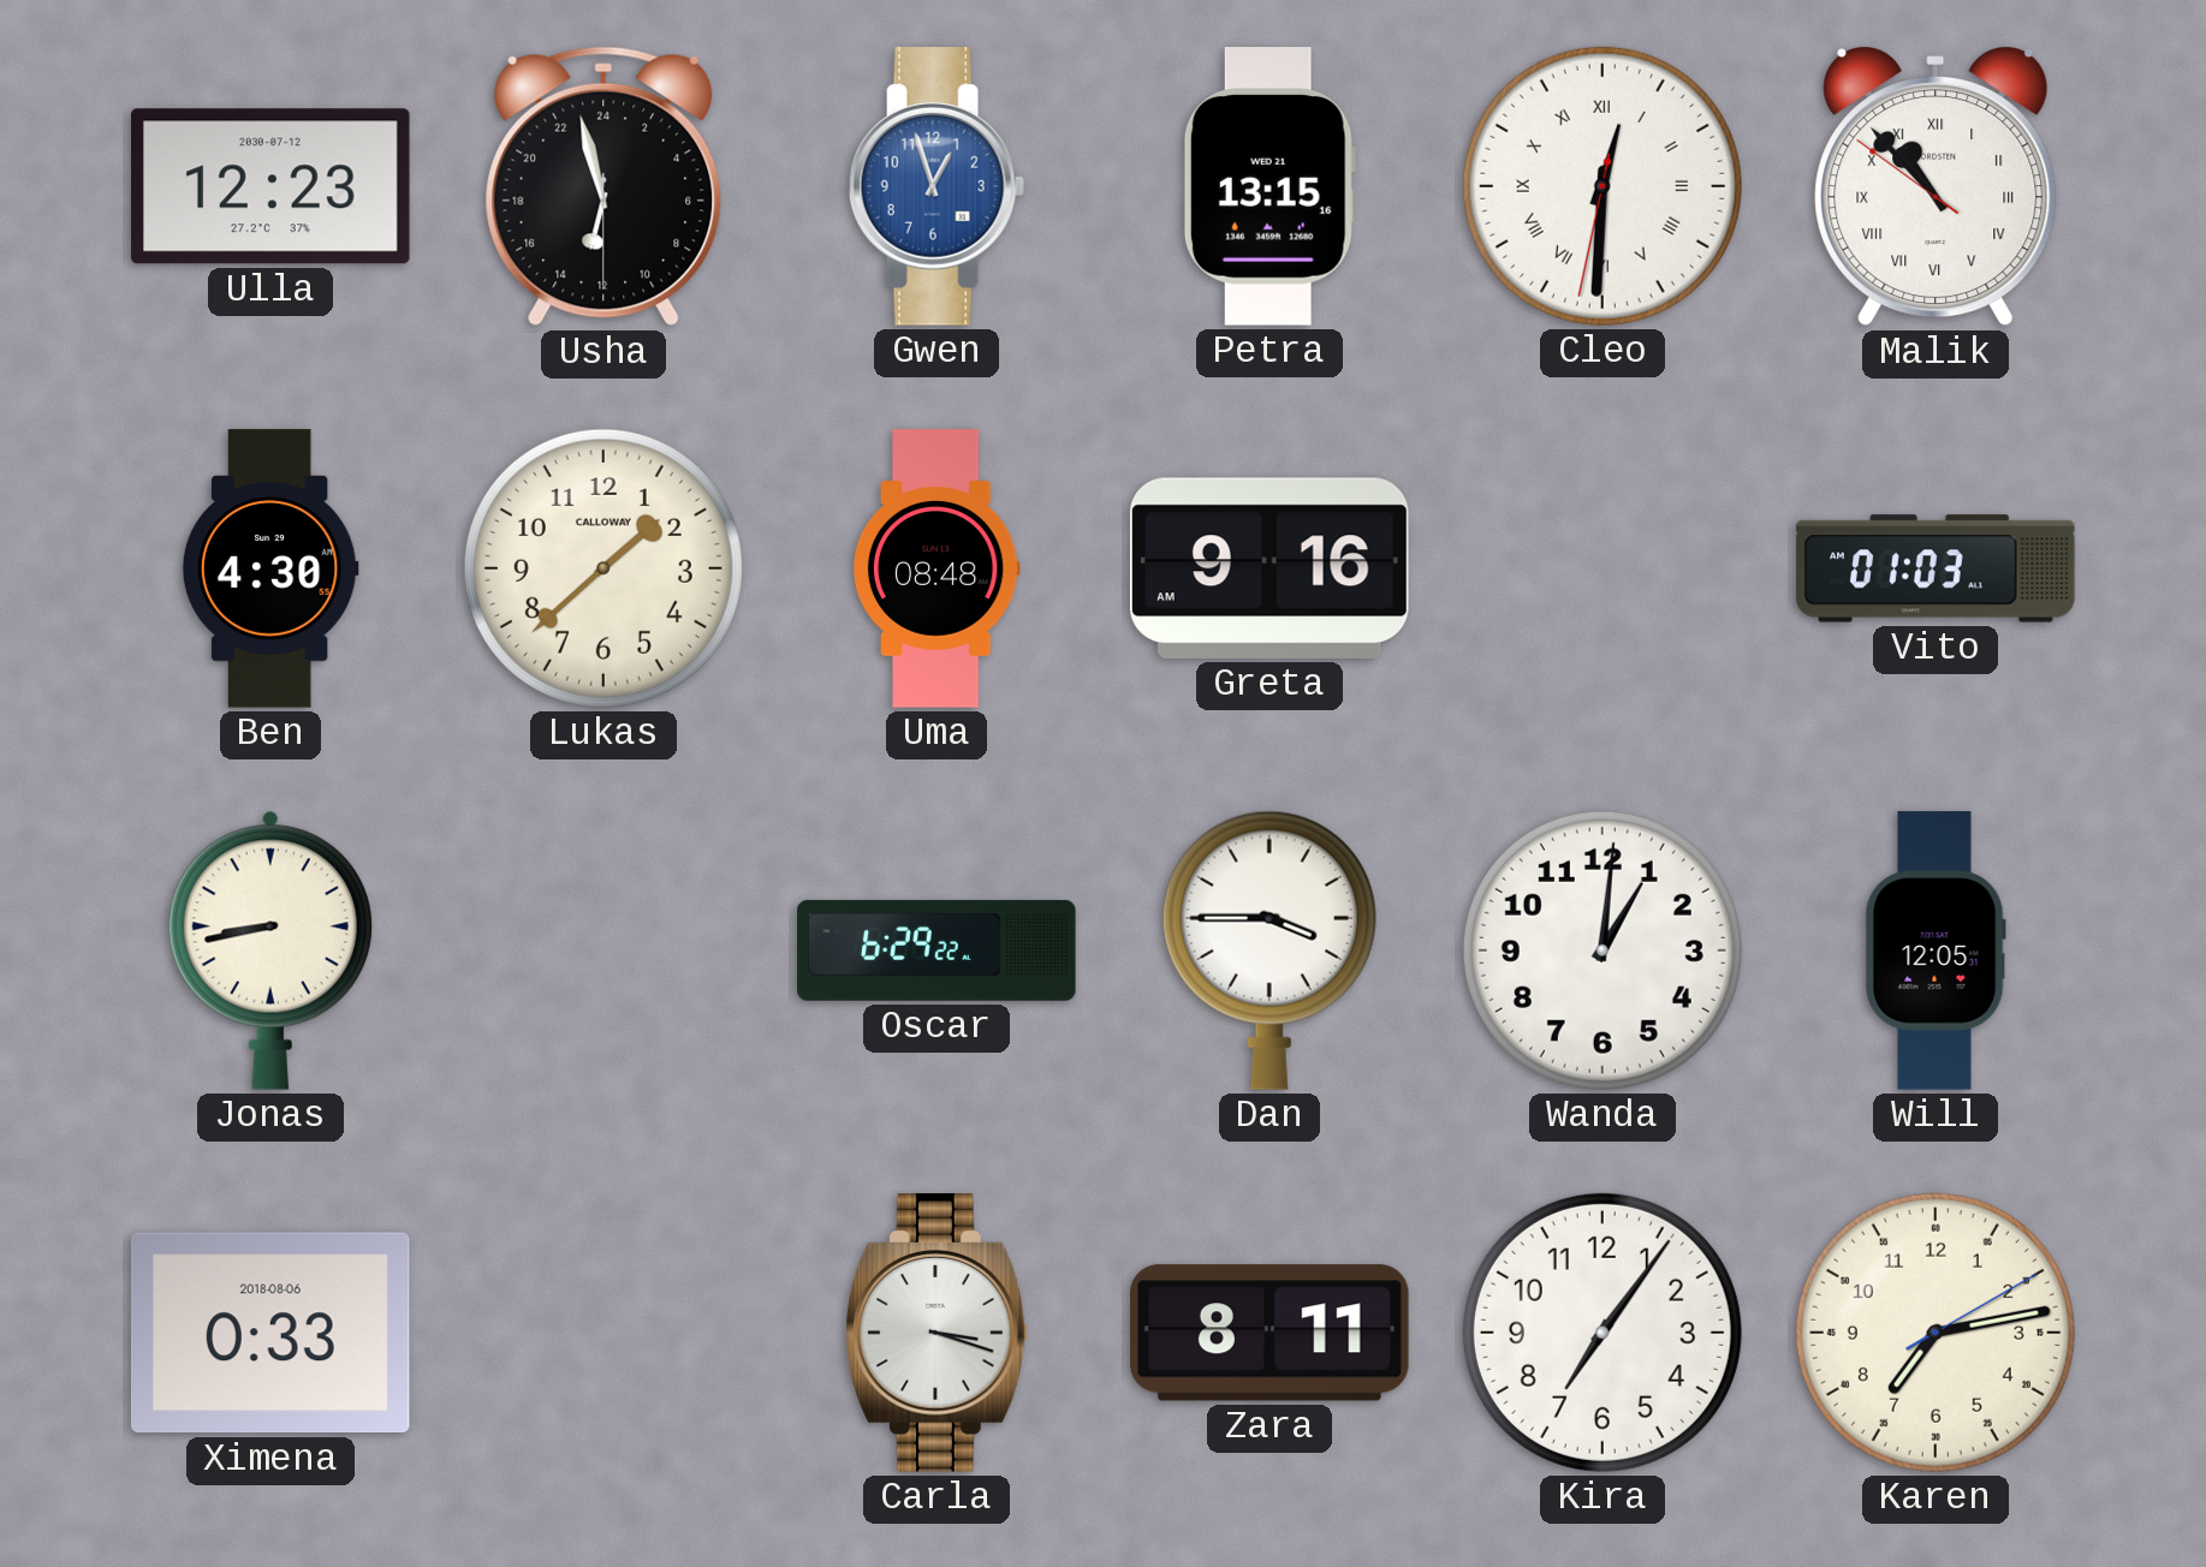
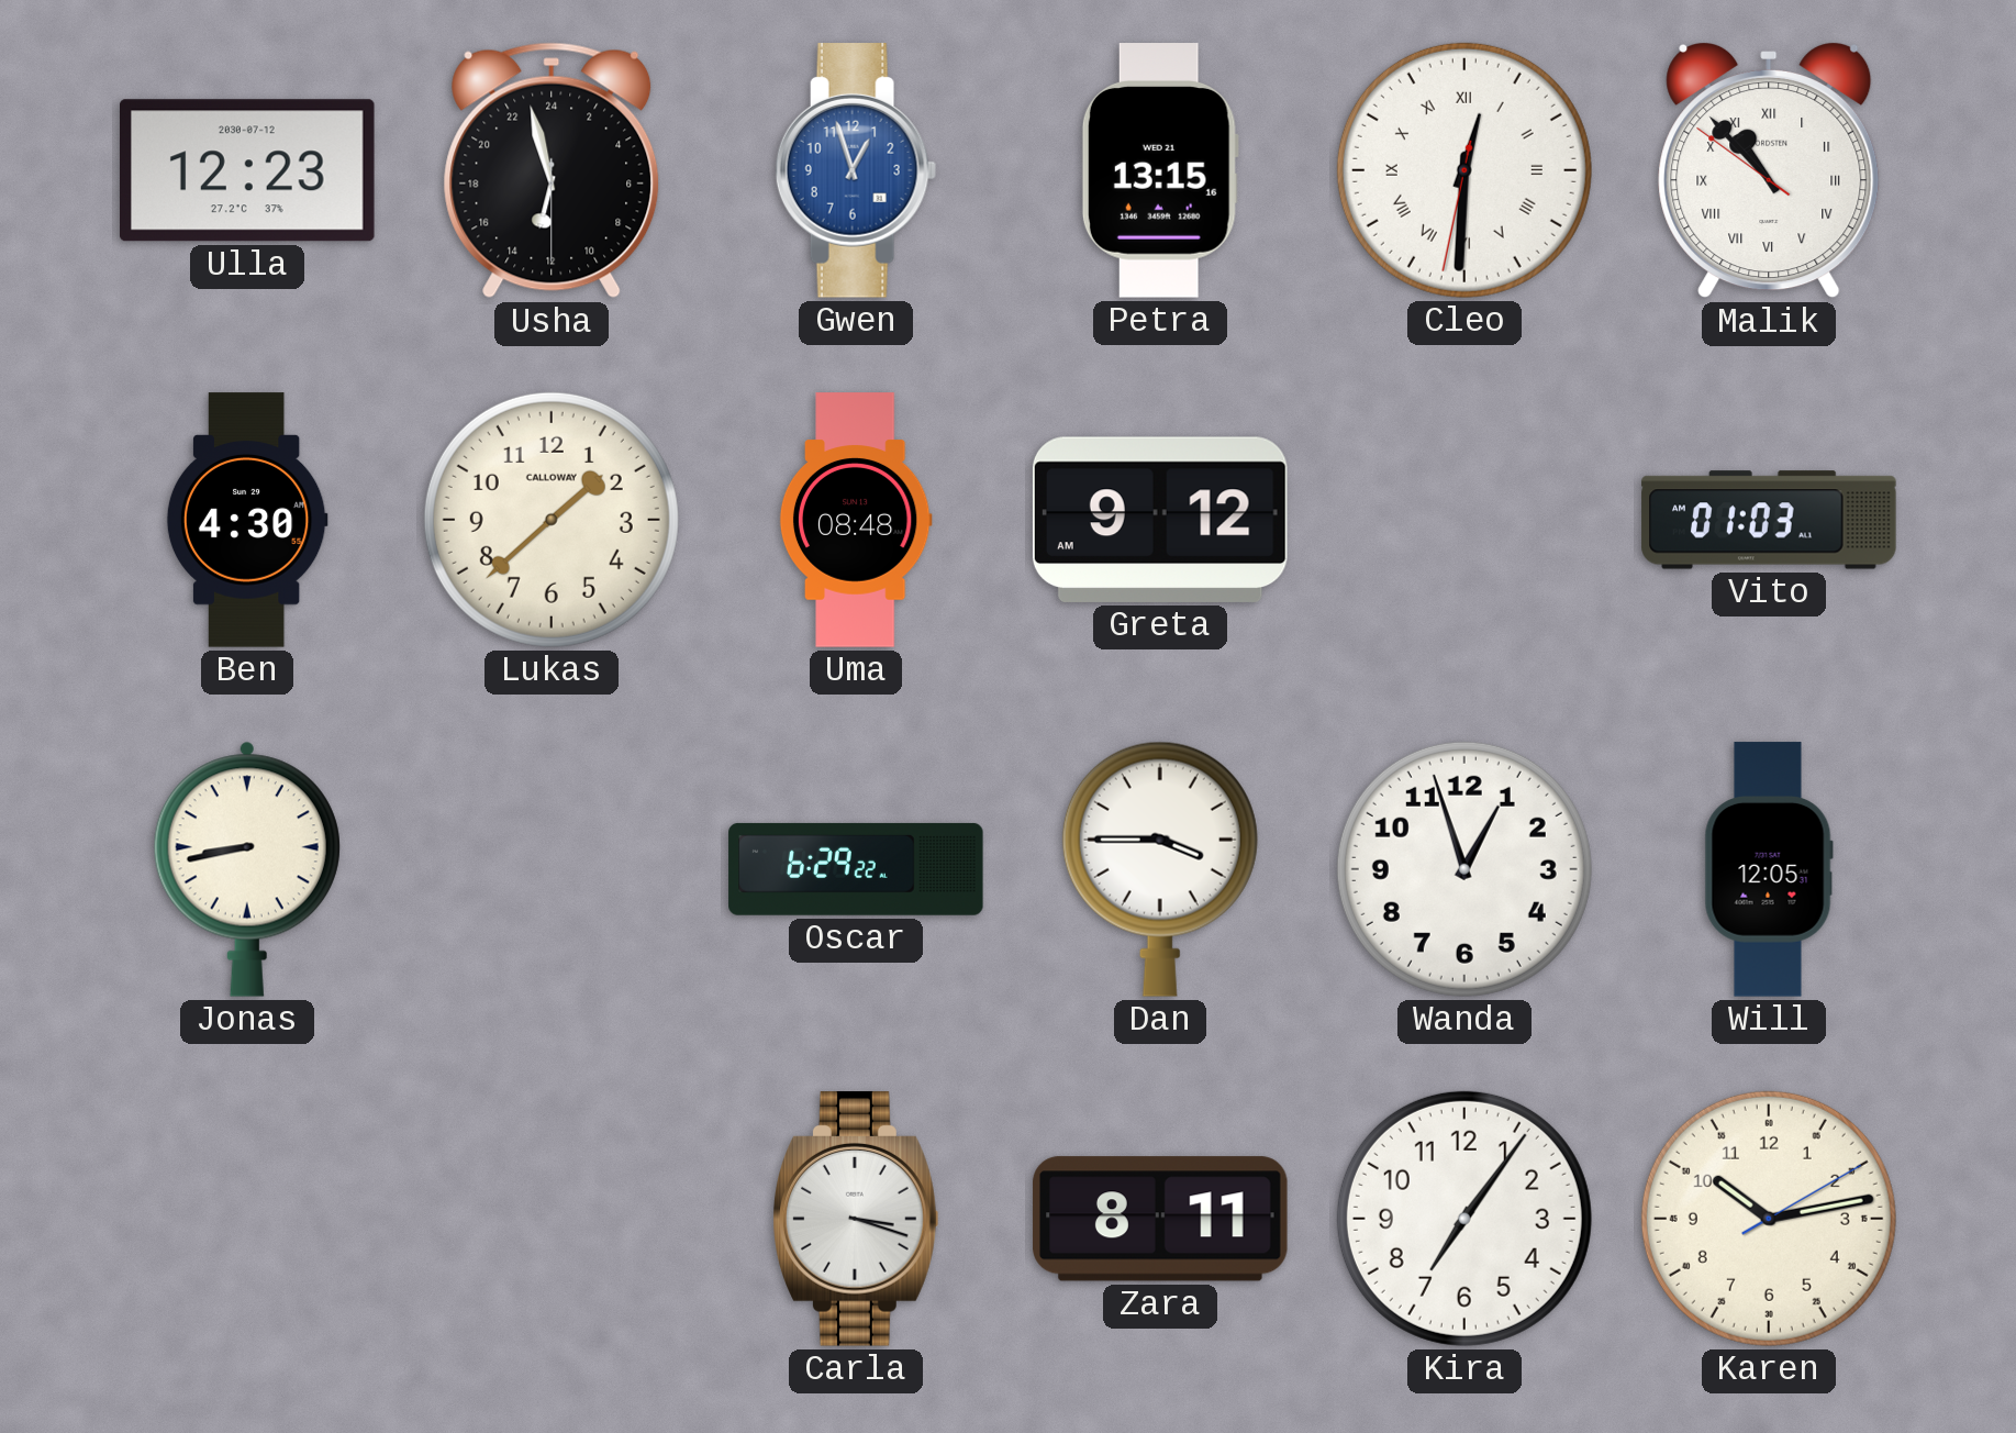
Greta: 9:16 -> 9:12 (1160, 520)
Wanda: 1:01 -> 12:57 (1464, 869)
Ximena: 0:33 -> none (270, 1333)
Karen: 7:13 -> 10:13 (1769, 1219)
